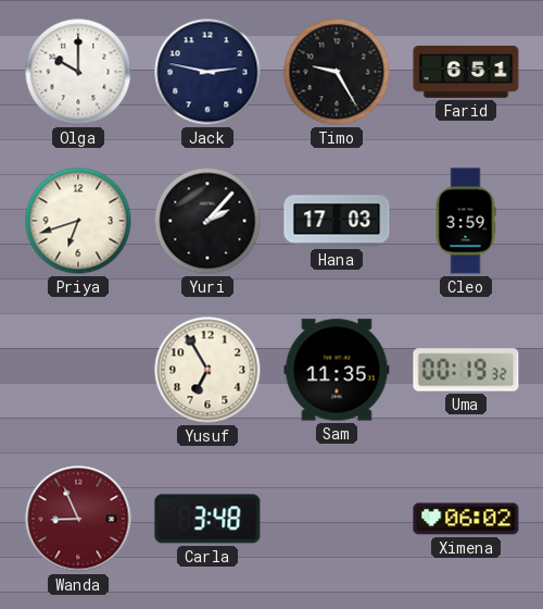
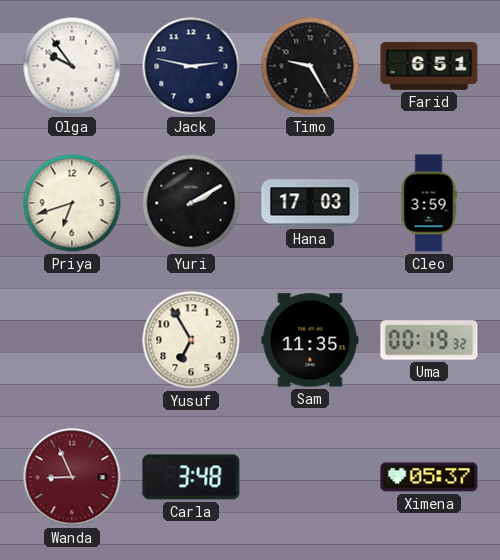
Olga: 10:00 -> 9:54 (72, 66)
Yuri: 2:07 -> 2:10 (191, 203)
Ximena: 06:02 -> 05:37 (429, 477)
